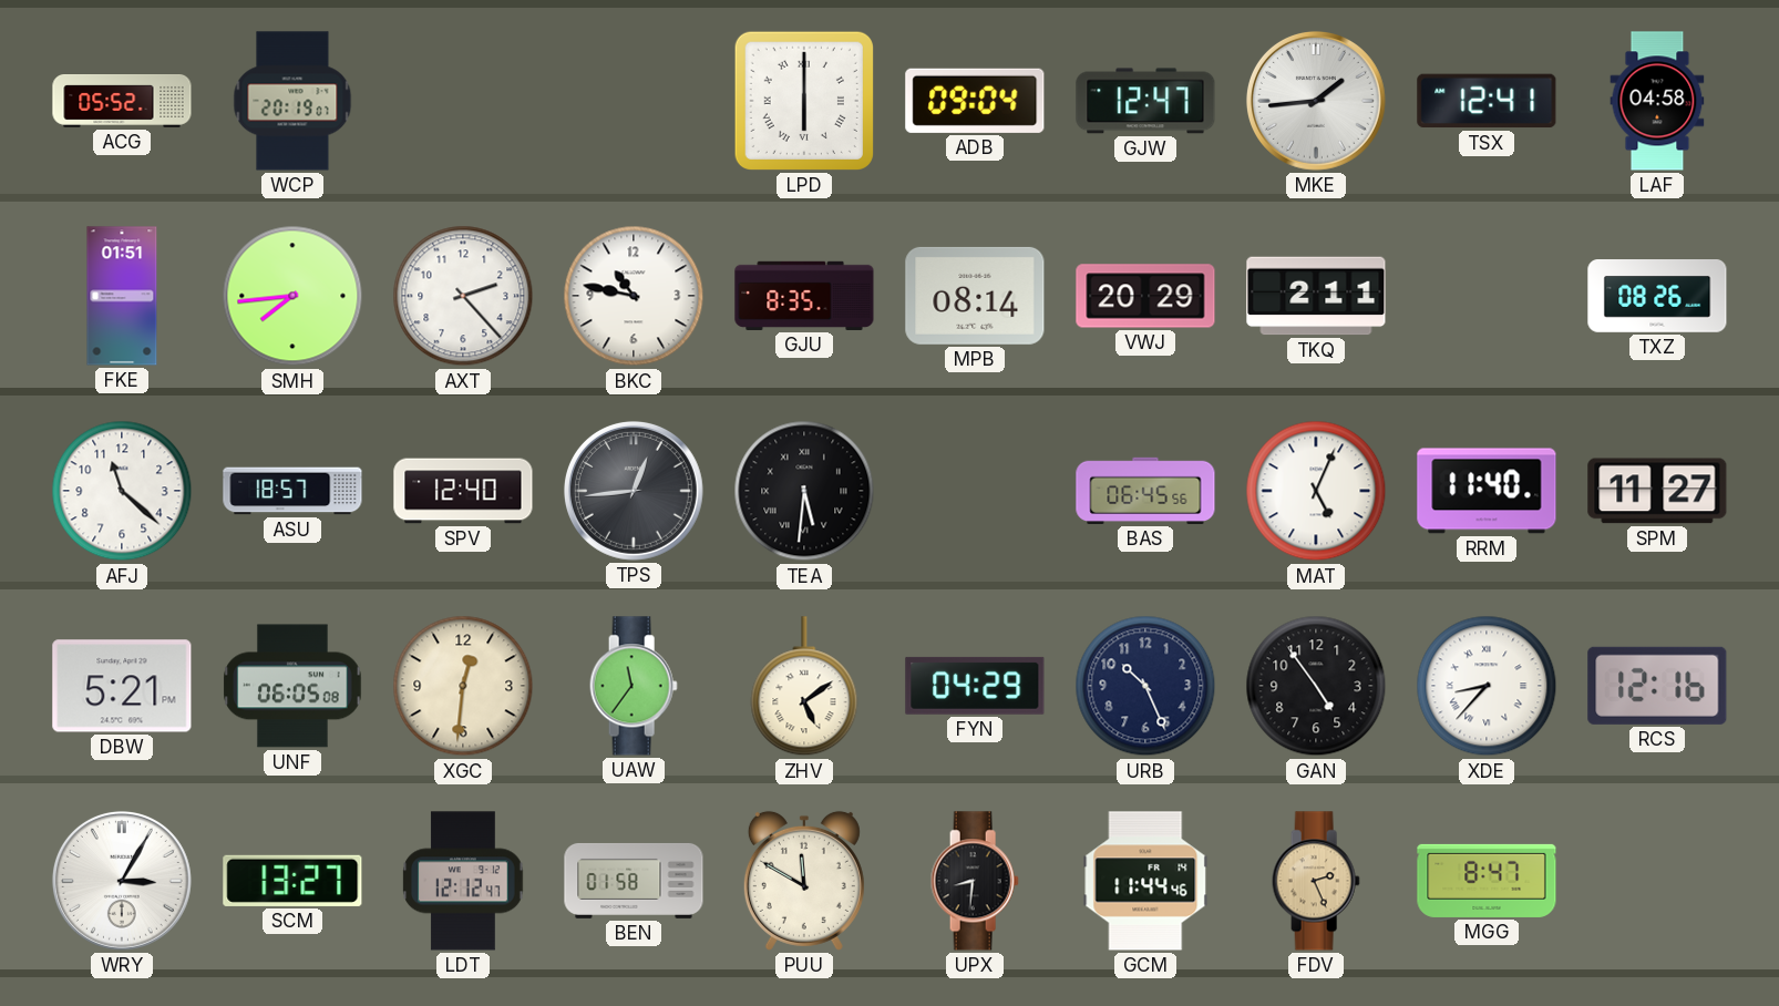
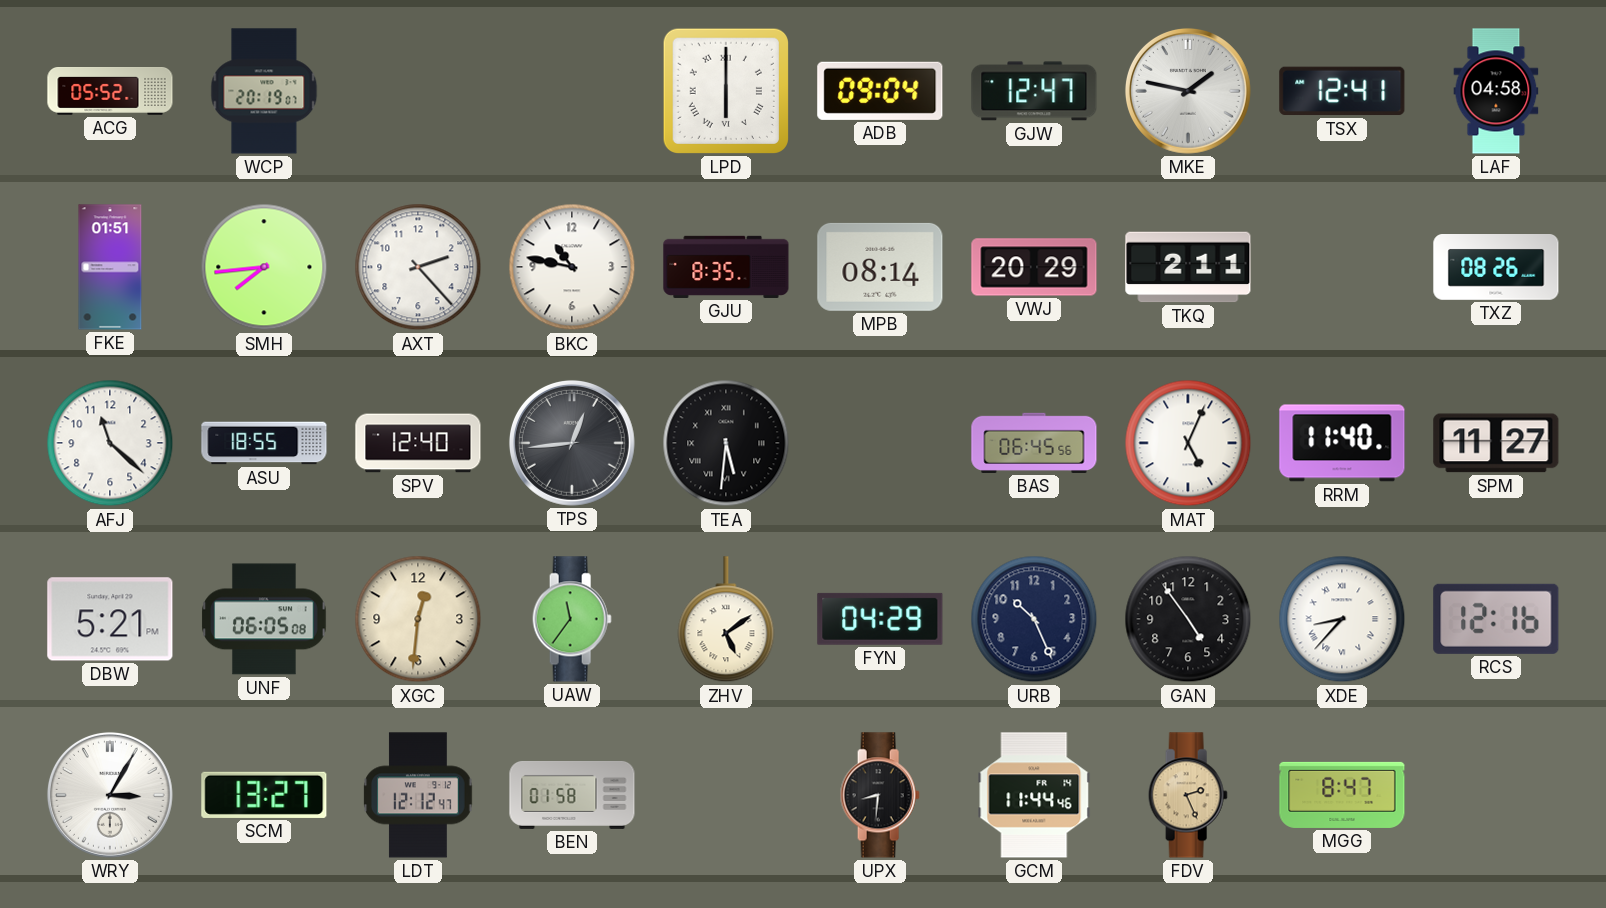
MKE: 1:44 -> 1:47 (1188, 91)
ASU: 18:57 -> 18:55 (264, 443)
PUU: 11:50 -> none (804, 881)
